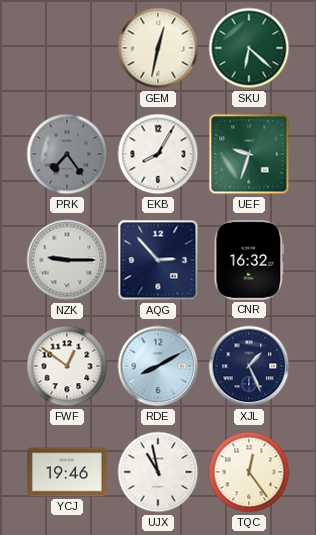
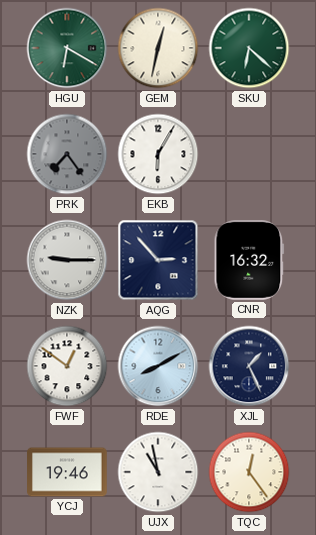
HGU: none -> 6:20 (67, 48)
EKB: 8:05 -> 6:05 (158, 154)
UEF: 9:33 -> none (249, 154)
